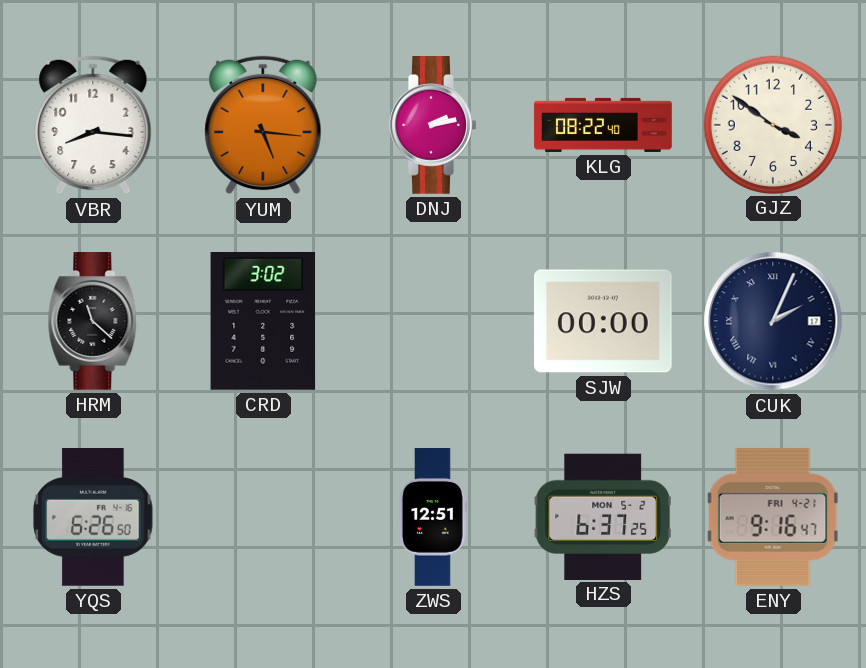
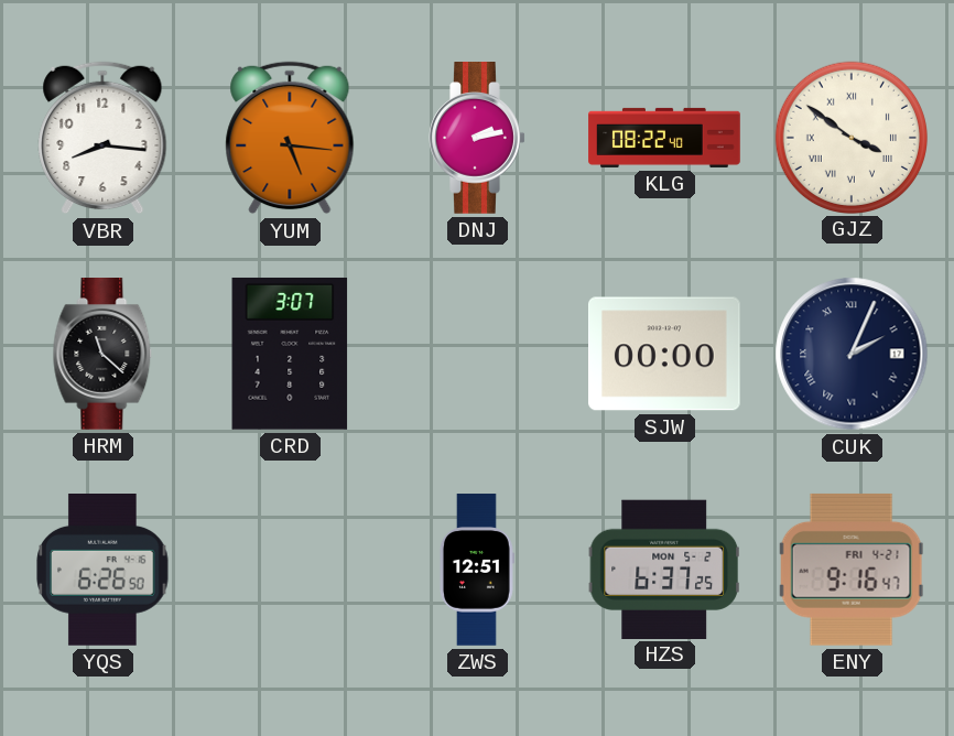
GJZ numerals: Arabic -> Roman (850, 137)
CRD: 3:02 -> 3:07 (290, 354)
